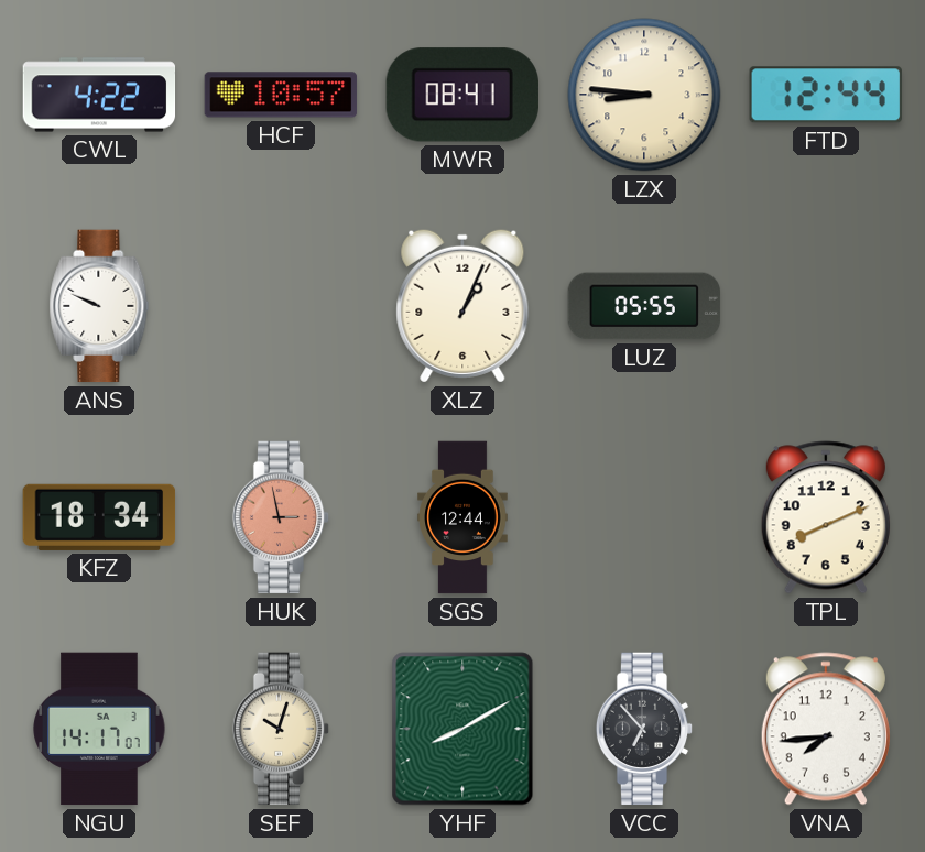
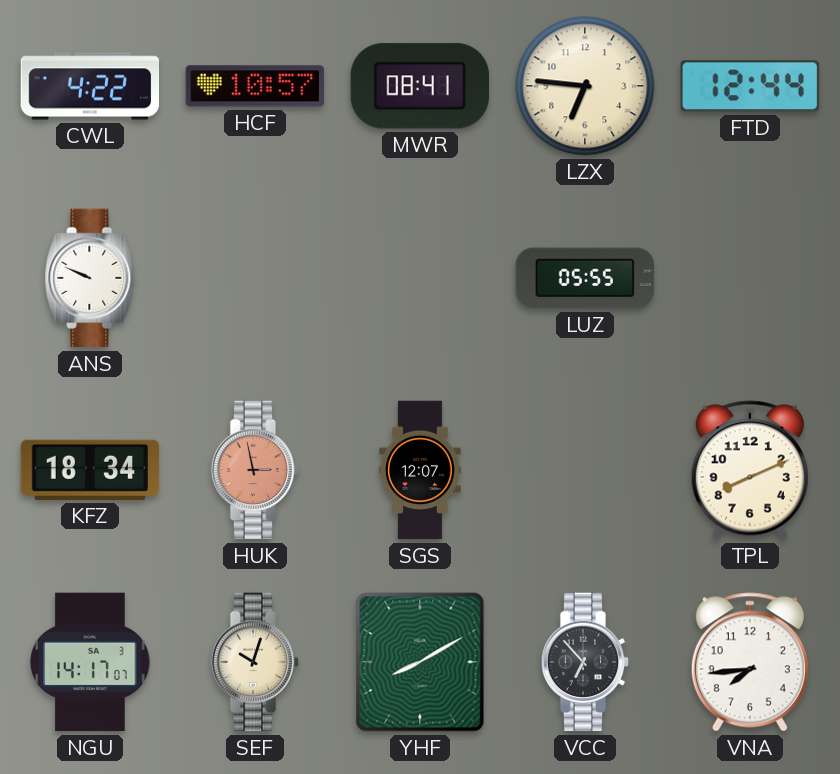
LZX: 8:46 -> 6:46 (585, 86)
XLZ: 1:04 -> none (463, 306)
SGS: 12:44 -> 12:07 (420, 470)
